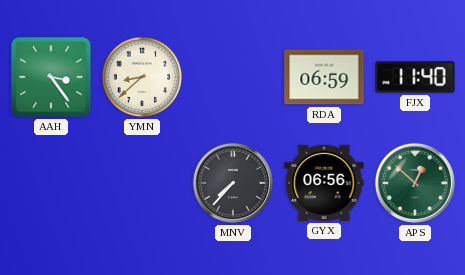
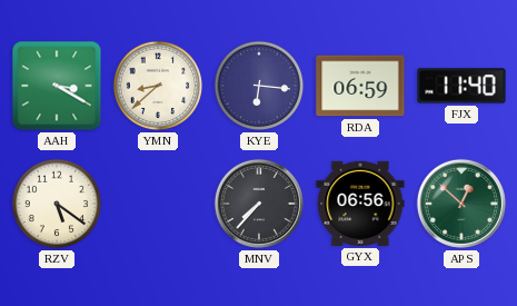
AAH: 3:24 -> 3:20 (57, 86)
KYE: none -> 6:16 (259, 86)
RZV: none -> 5:21 (57, 204)
